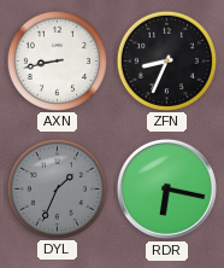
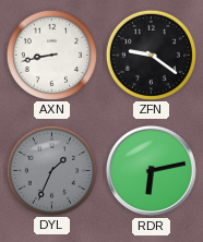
ZFN: 8:34 -> 9:21 (151, 55)
RDR: 6:17 -> 6:13 (151, 170)
